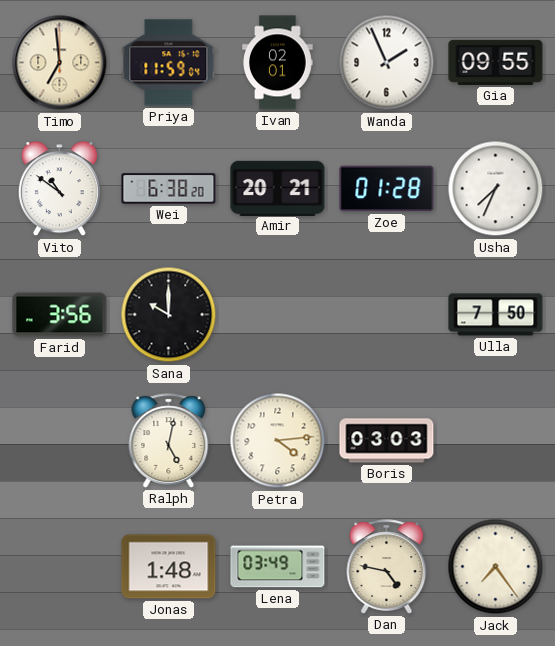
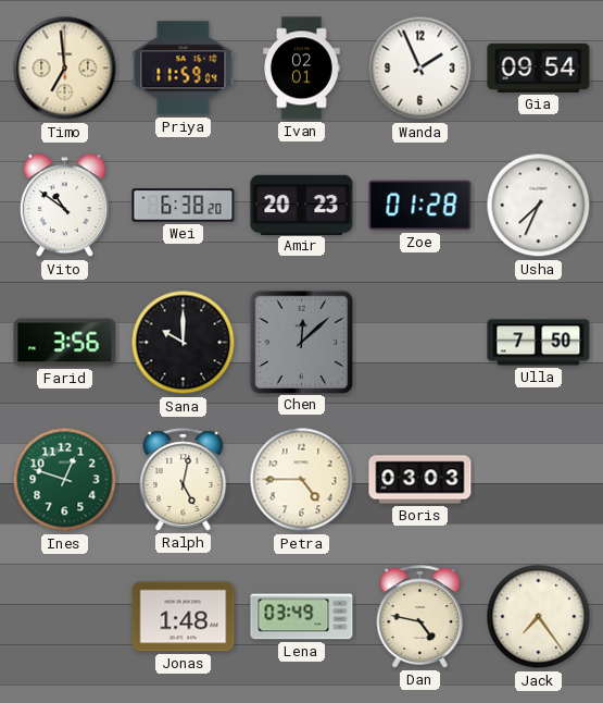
Gia: 09:55 -> 09:54 (539, 67)
Amir: 20:21 -> 20:23 (302, 205)
Chen: none -> 12:08 (301, 342)
Ines: none -> 12:48 (65, 480)
Petra: 4:14 -> 4:45 (302, 480)
